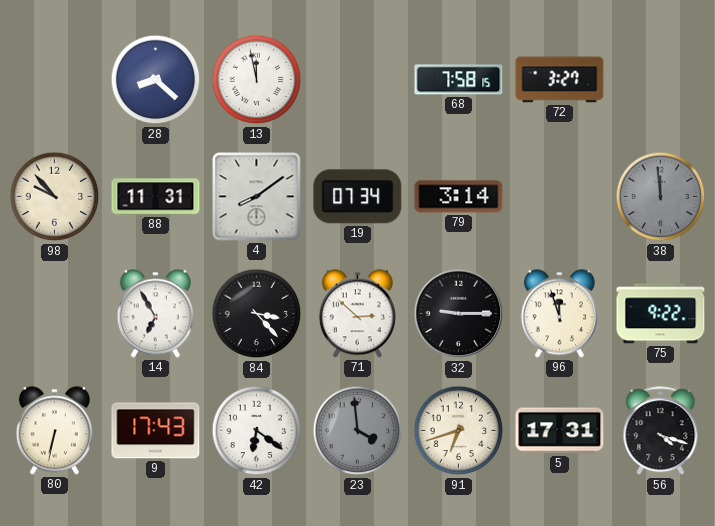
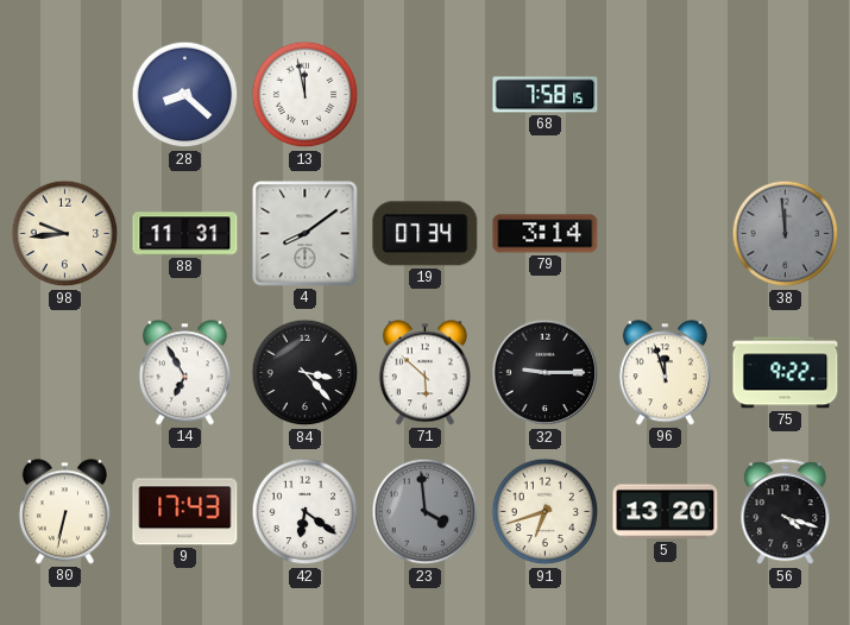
72: 3:27 -> none (560, 80)
98: 9:53 -> 9:44 (65, 234)
71: 2:52 -> 5:52 (424, 373)
5: 17:31 -> 13:20 (666, 512)
